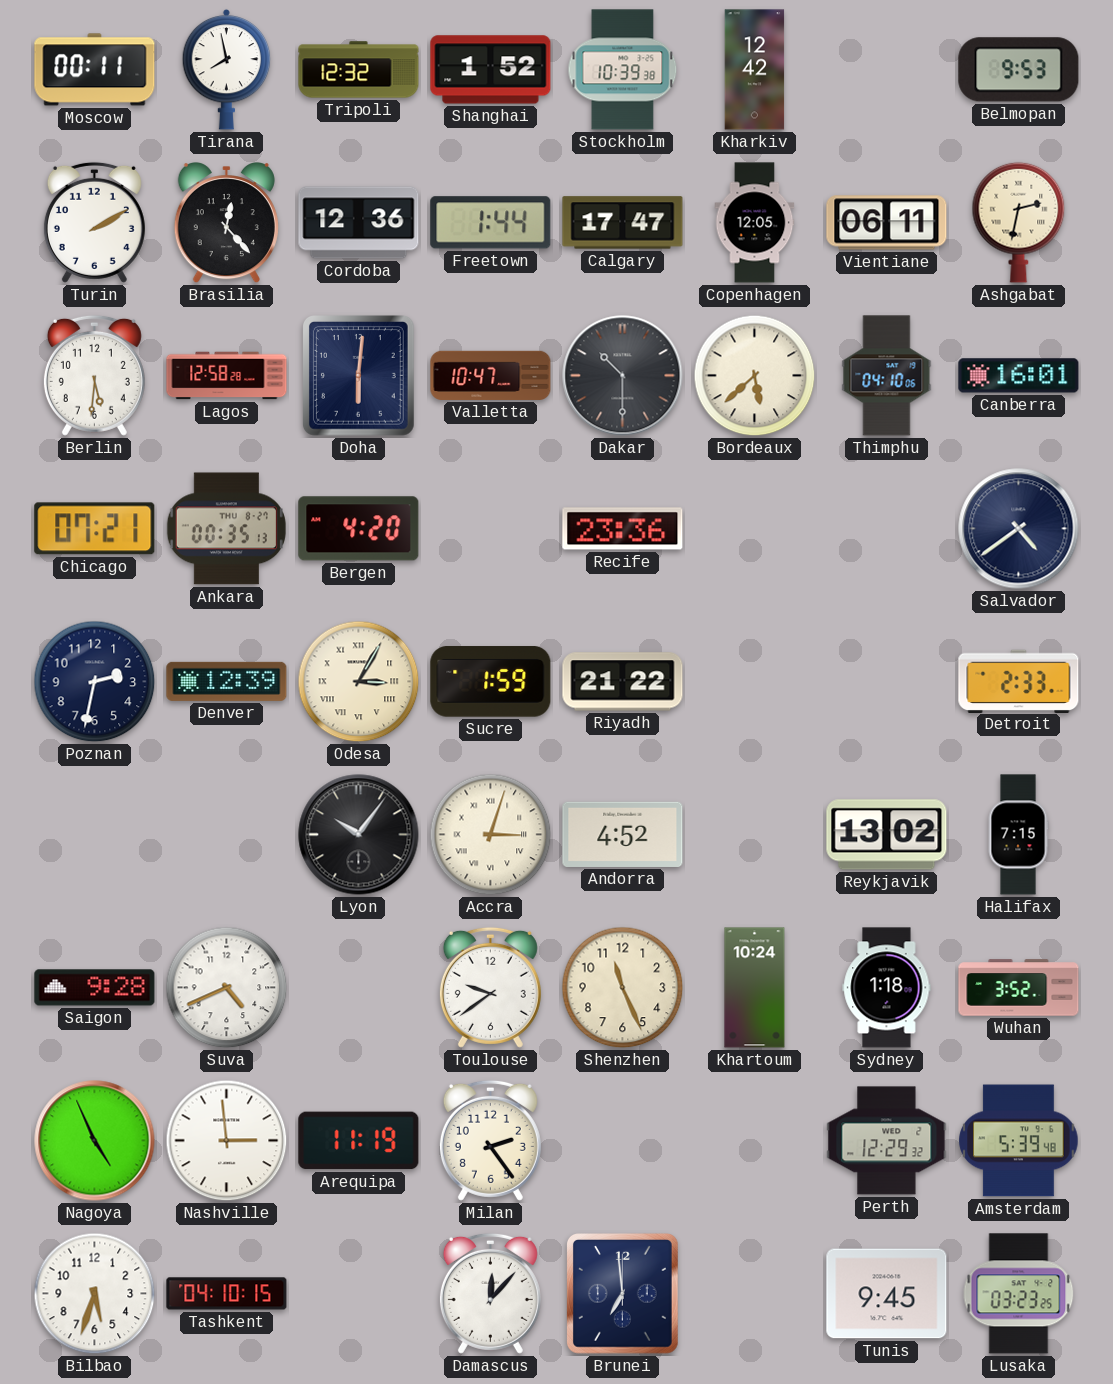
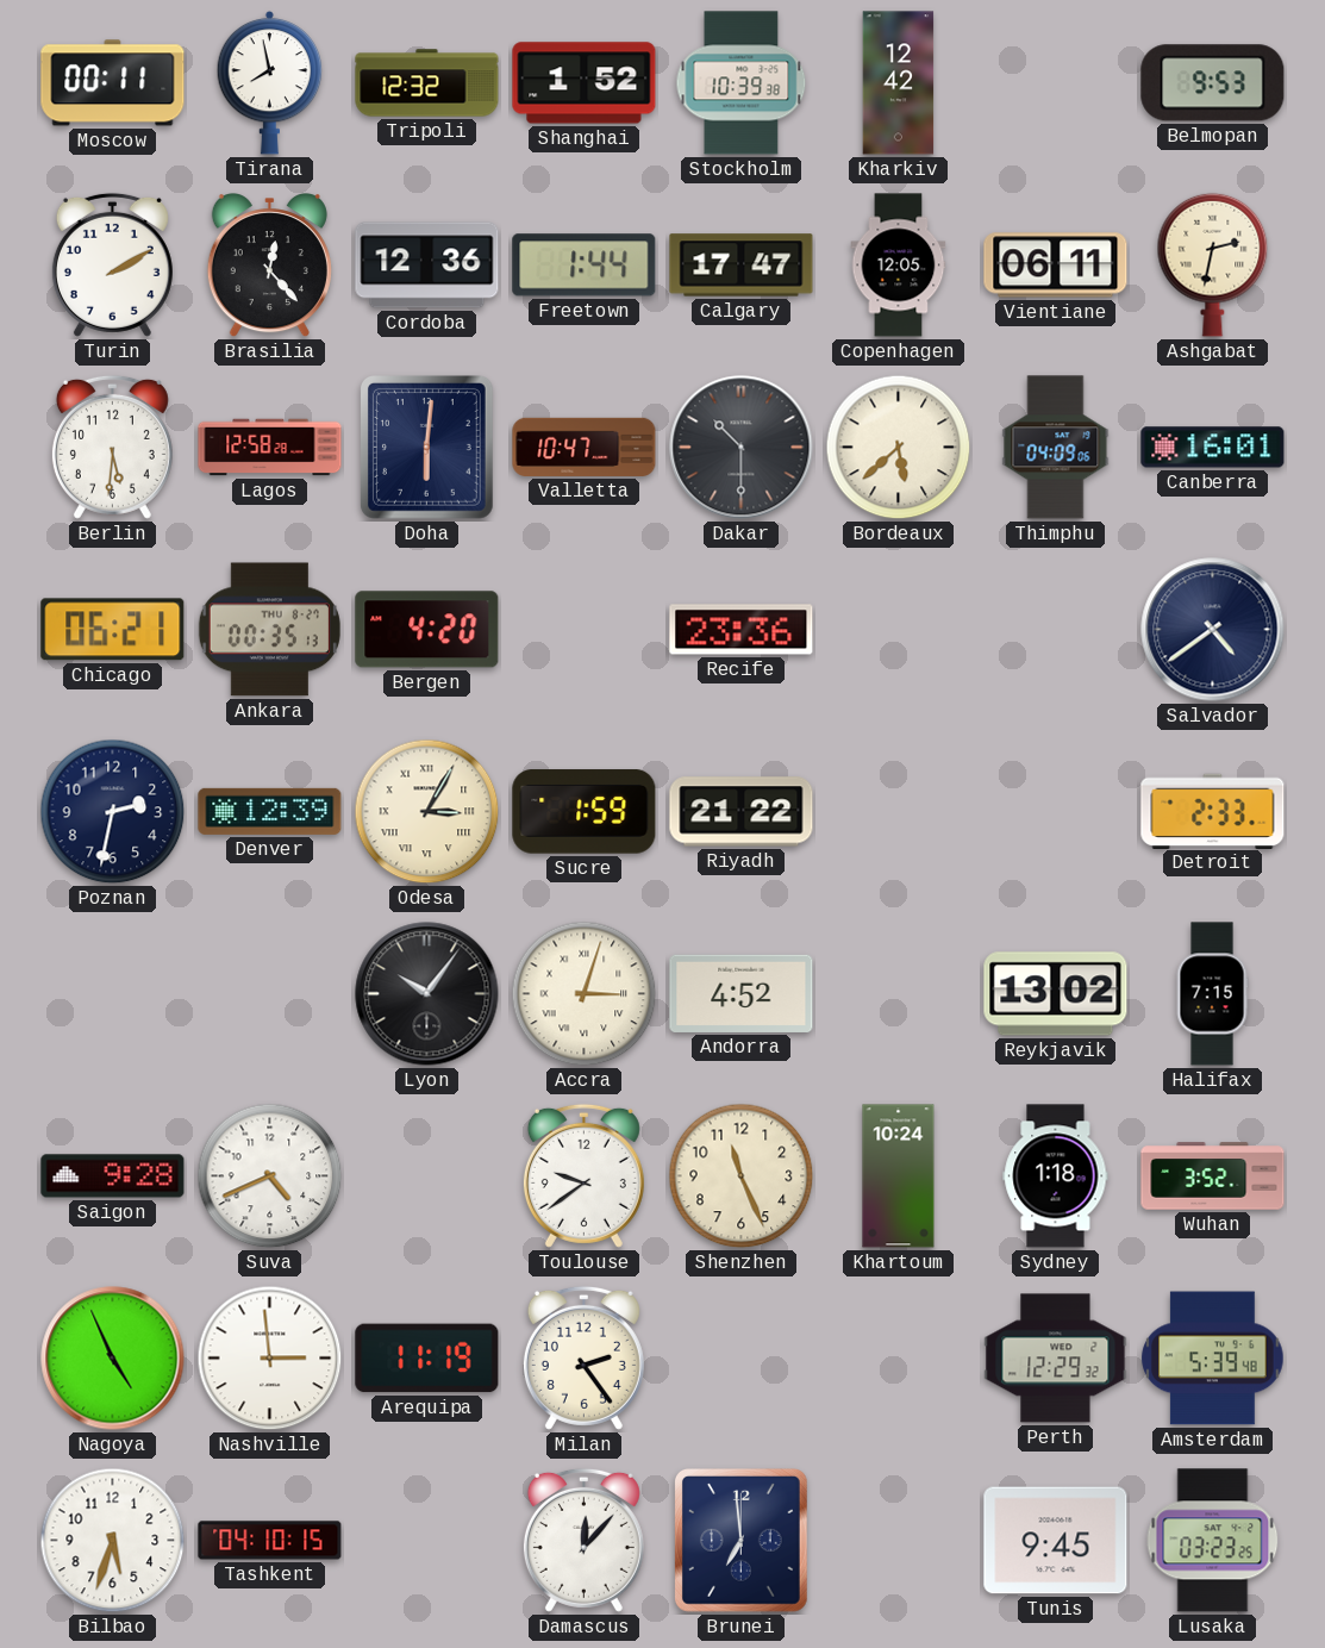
Thimphu: 04:10 -> 04:09 (1056, 448)
Chicago: 07:21 -> 06:21 (113, 630)
